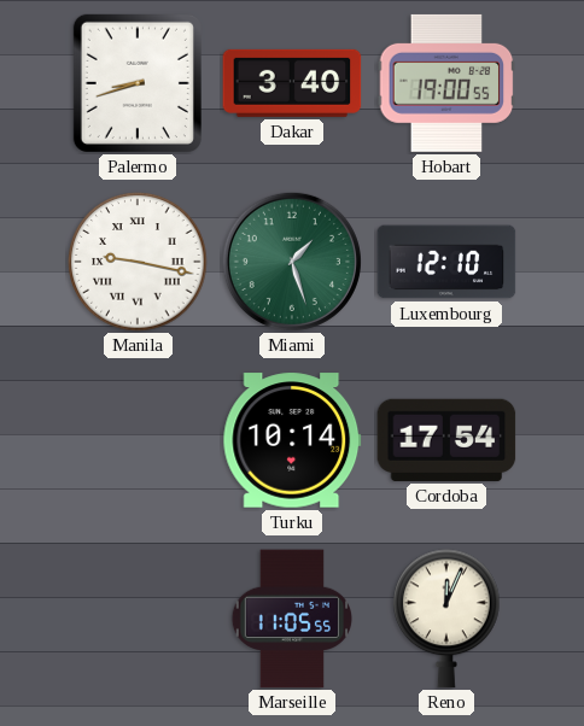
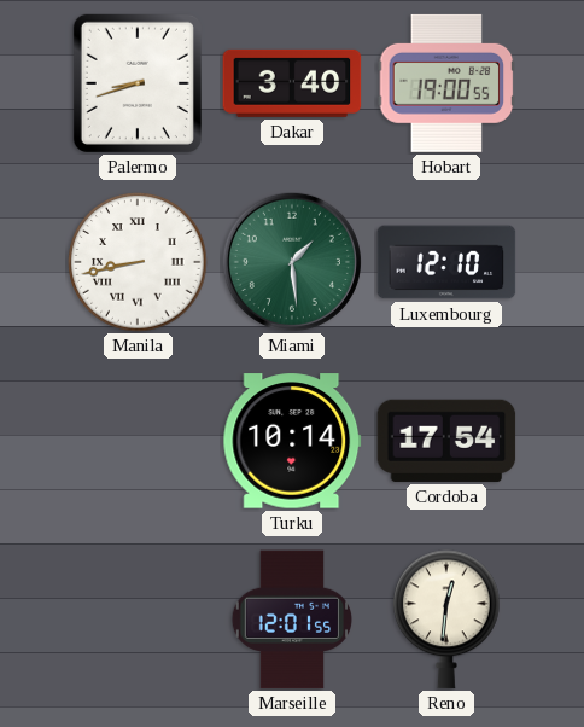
Manila: 9:17 -> 8:43 (138, 262)
Miami: 1:27 -> 1:29 (292, 262)
Marseille: 11:05 -> 12:01 (291, 620)
Reno: 12:04 -> 12:31 (446, 620)
